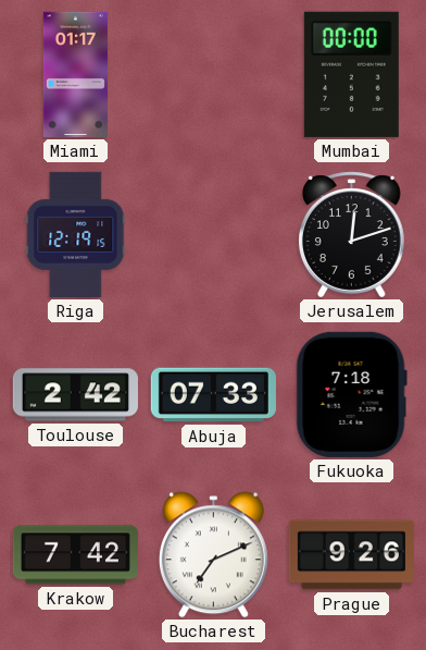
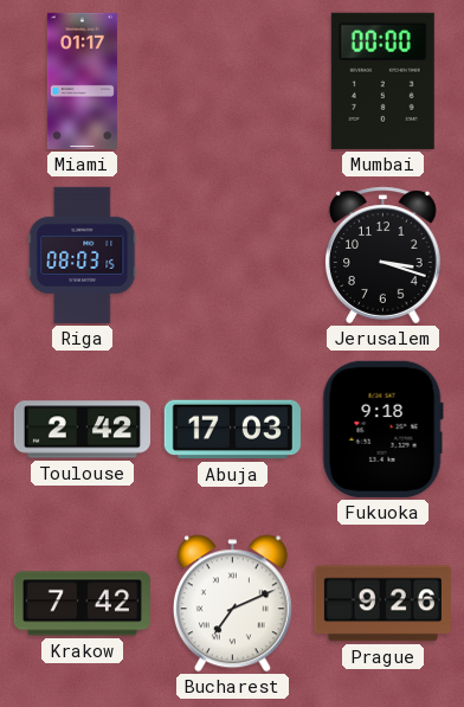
Riga: 12:19 -> 08:03 (83, 255)
Jerusalem: 12:12 -> 3:18 (382, 256)
Abuja: 07:33 -> 17:03 (232, 430)
Fukuoka: 7:18 -> 9:18 (382, 429)
